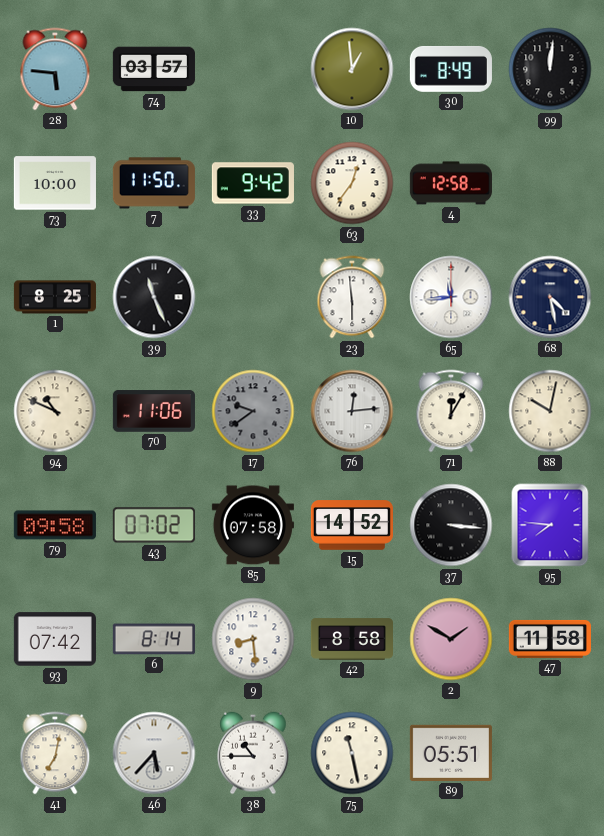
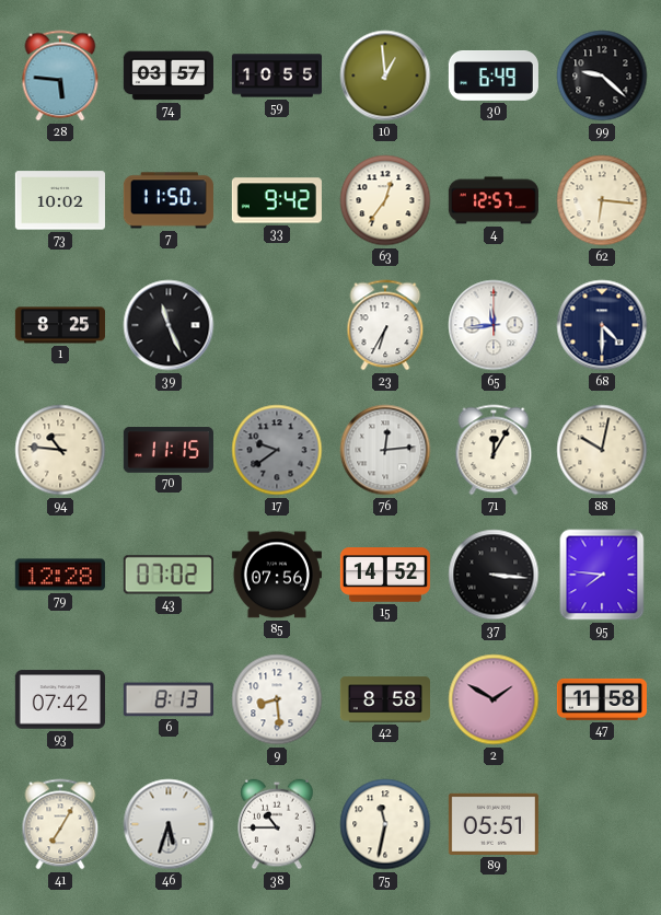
59: none -> 10:55 (276, 76)
30: 8:49 -> 6:49 (494, 76)
99: 12:01 -> 9:22 (602, 76)
73: 10:00 -> 10:02 (60, 200)
4: 12:58 -> 12:57 (494, 200)
62: none -> 6:16 (602, 200)
23: 5:59 -> 6:35 (385, 325)
68: 4:28 -> 4:30 (602, 325)
94: 10:49 -> 10:46 (60, 450)
70: 11:06 -> 11:15 (169, 450)
79: 09:58 -> 12:28 (60, 575)
85: 07:58 -> 07:56 (277, 575)
6: 8:14 -> 8:13 (169, 699)
41: 7:02 -> 7:05 (60, 824)
46: 5:37 -> 5:33 (169, 824)
75: 11:28 -> 11:32 (385, 824)
